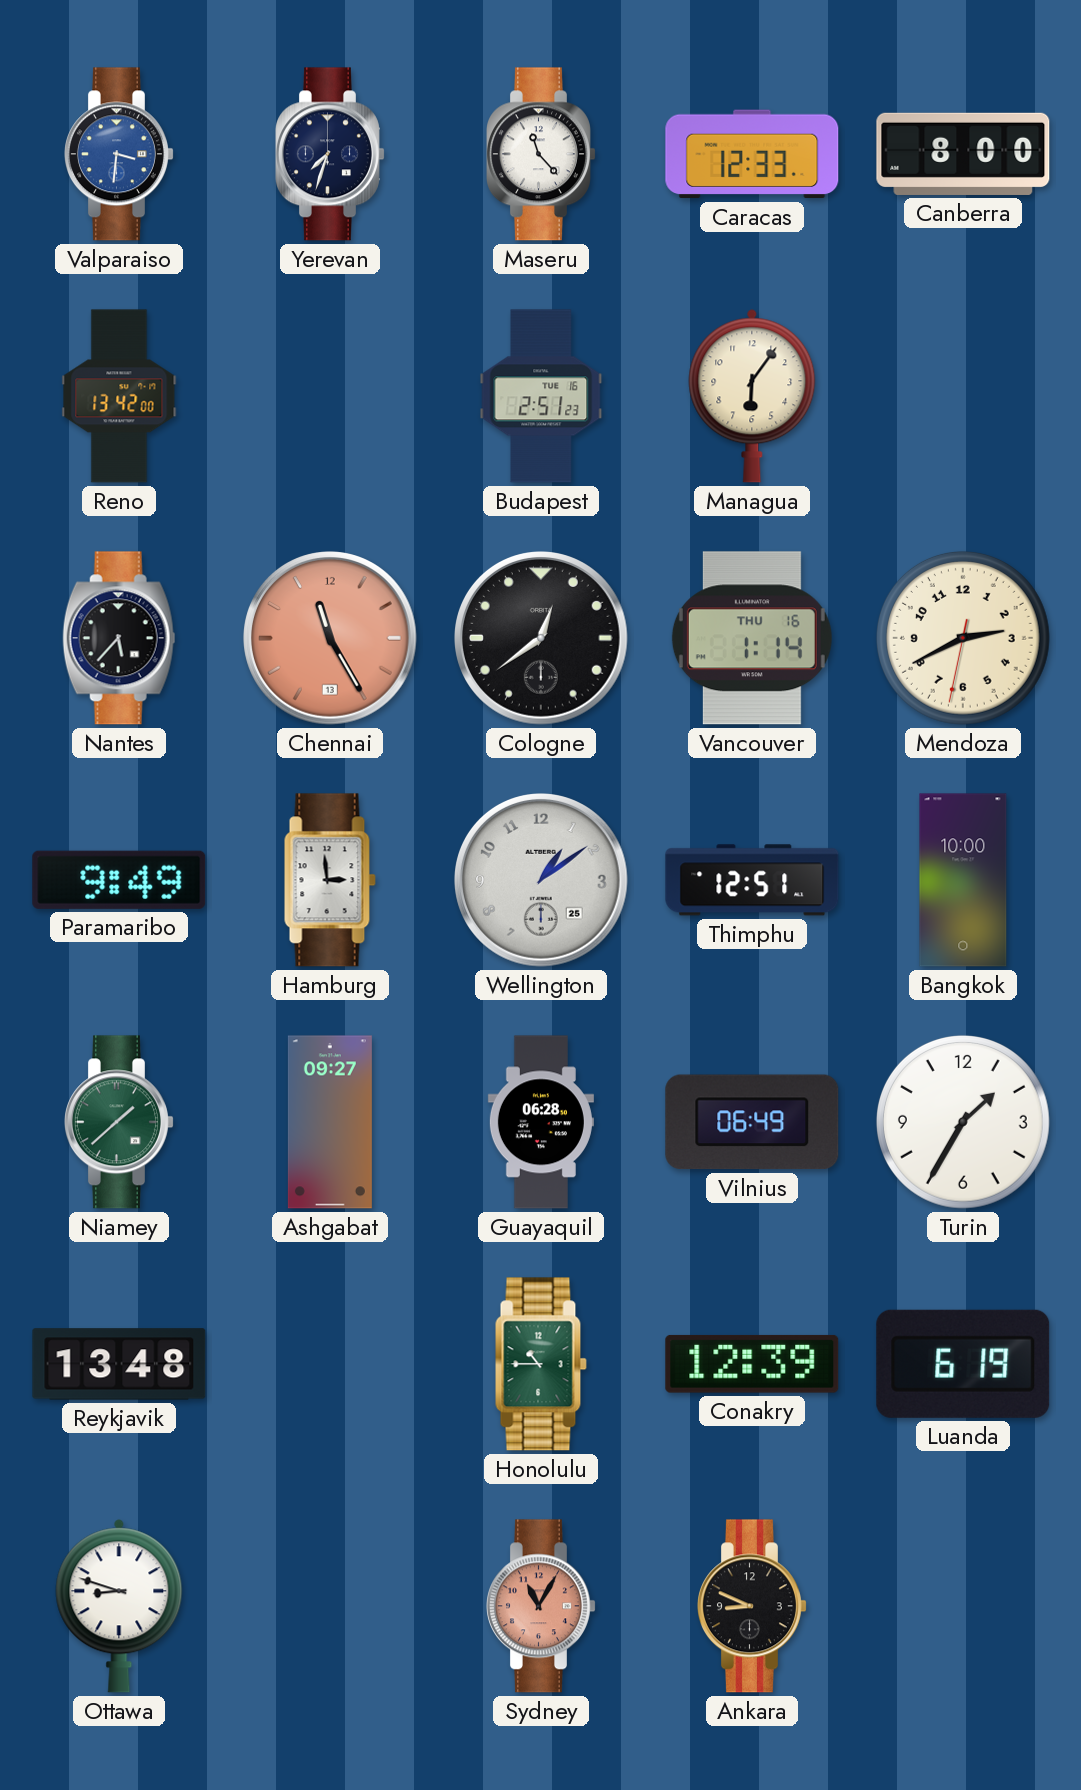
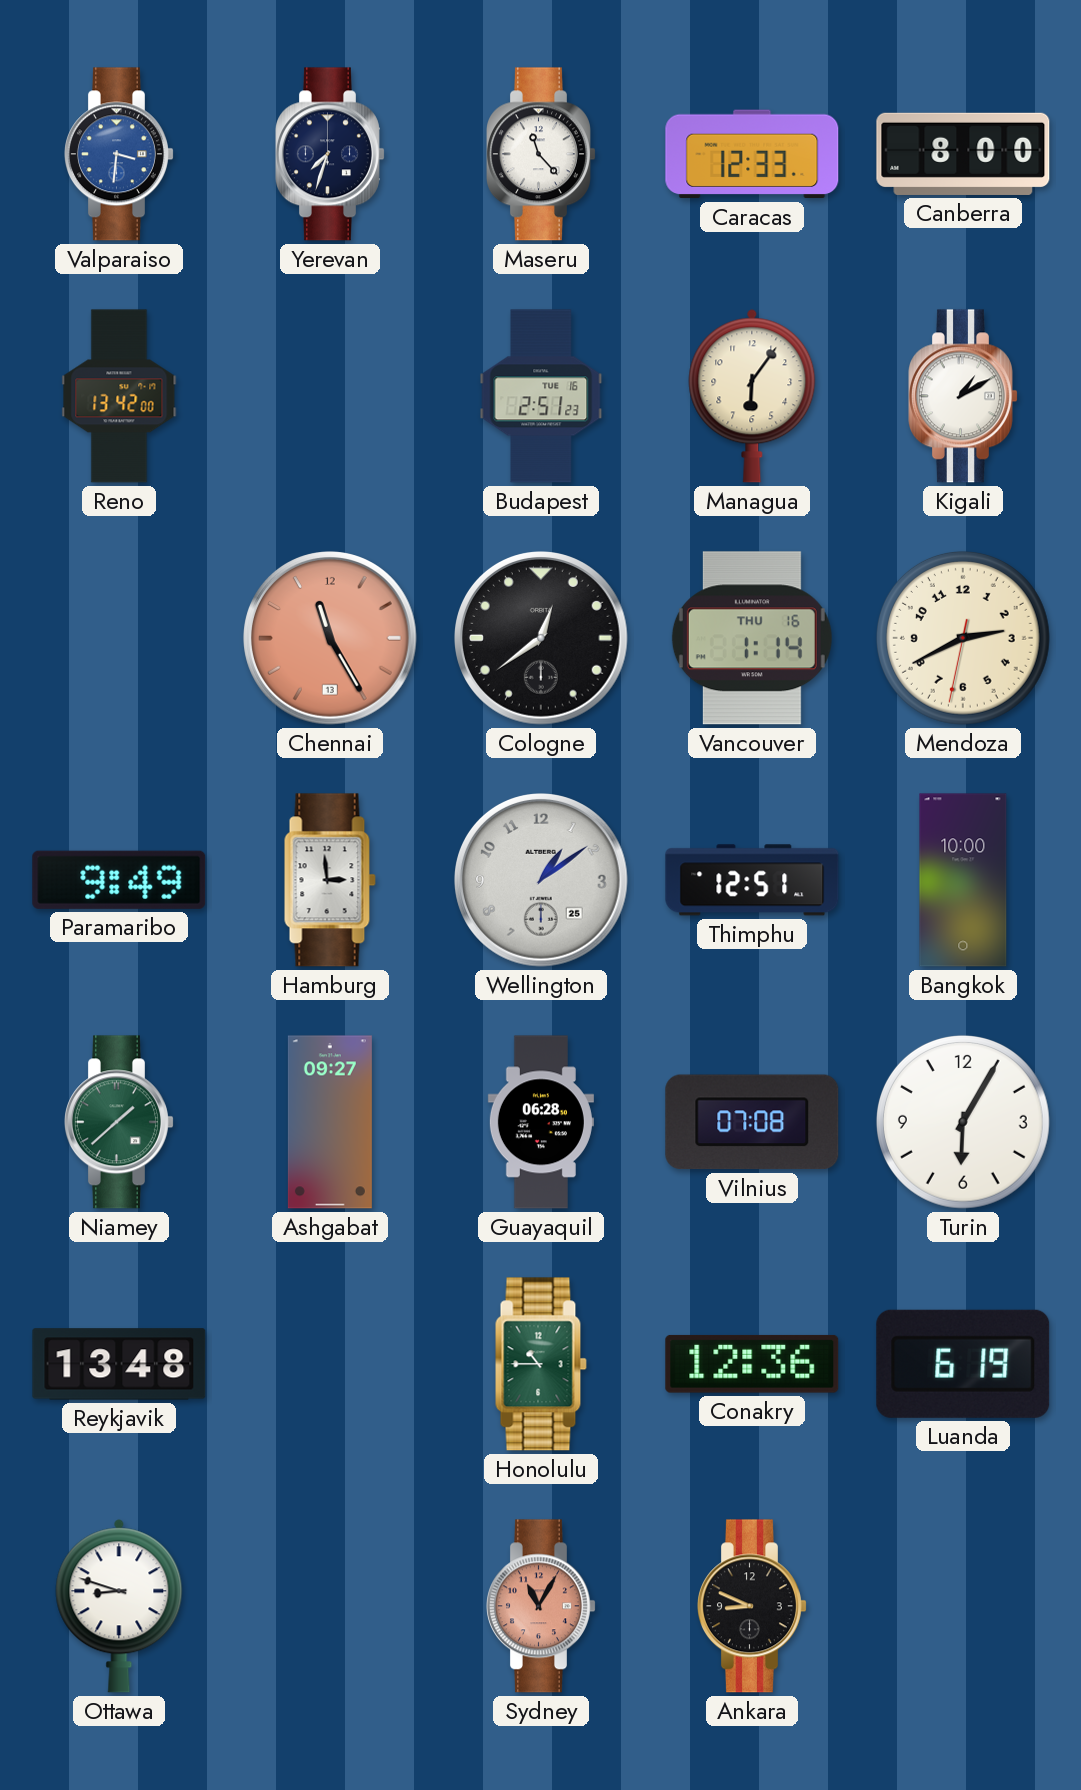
Kigali: none -> 1:10 (964, 396)
Nantes: 5:37 -> none (119, 638)
Vilnius: 06:49 -> 07:08 (752, 1122)
Turin: 1:35 -> 6:05 (963, 1122)
Conakry: 12:39 -> 12:36 (752, 1364)
